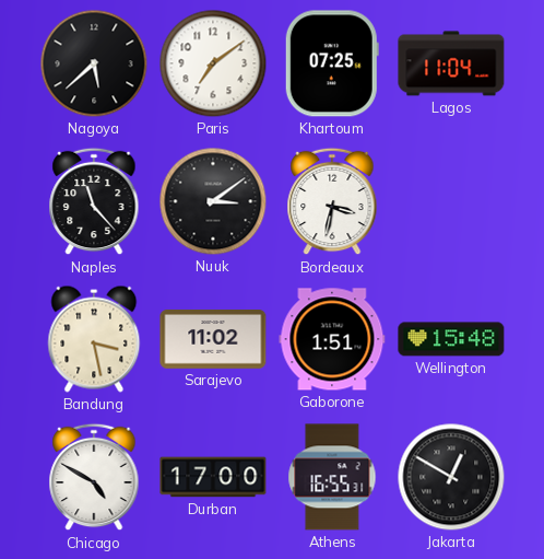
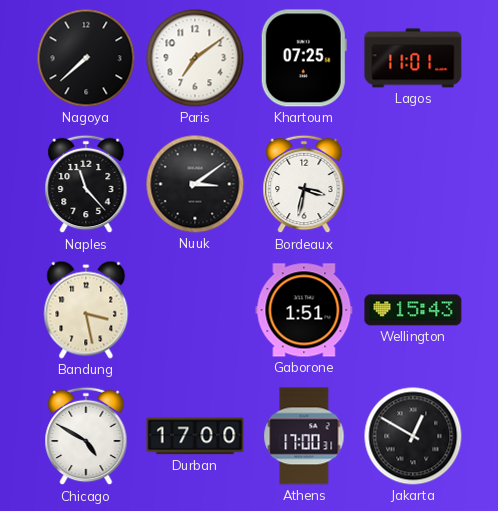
Nagoya: 5:38 -> 7:38 (86, 58)
Lagos: 11:04 -> 11:01 (413, 58)
Sarajevo: 11:02 -> none (213, 339)
Wellington: 15:48 -> 15:43 (413, 310)
Athens: 16:55 -> 17:00 (304, 436)
